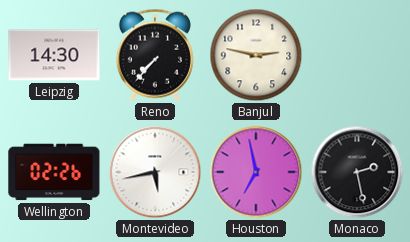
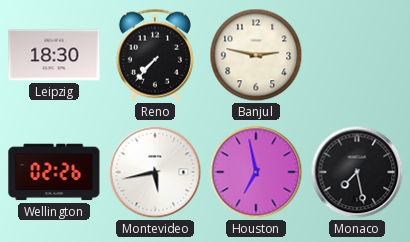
Leipzig: 14:30 -> 18:30 (54, 55)
Monaco: 2:28 -> 7:28 (357, 172)
